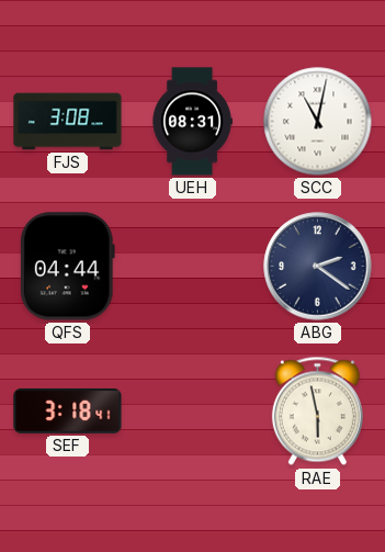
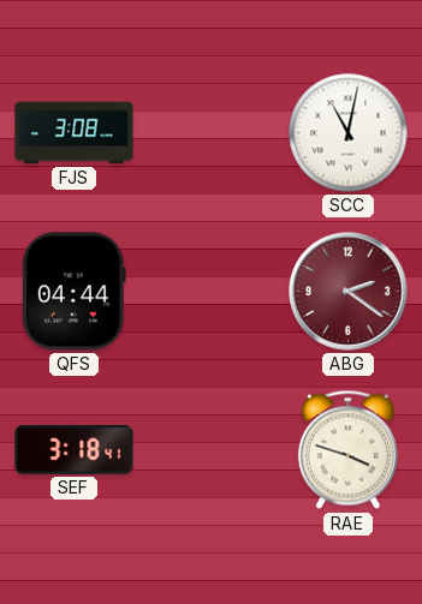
UEH: 08:31 -> none (192, 122)
ABG dial: navy -> burgundy (349, 292)
RAE: 5:58 -> 3:48 (347, 450)
